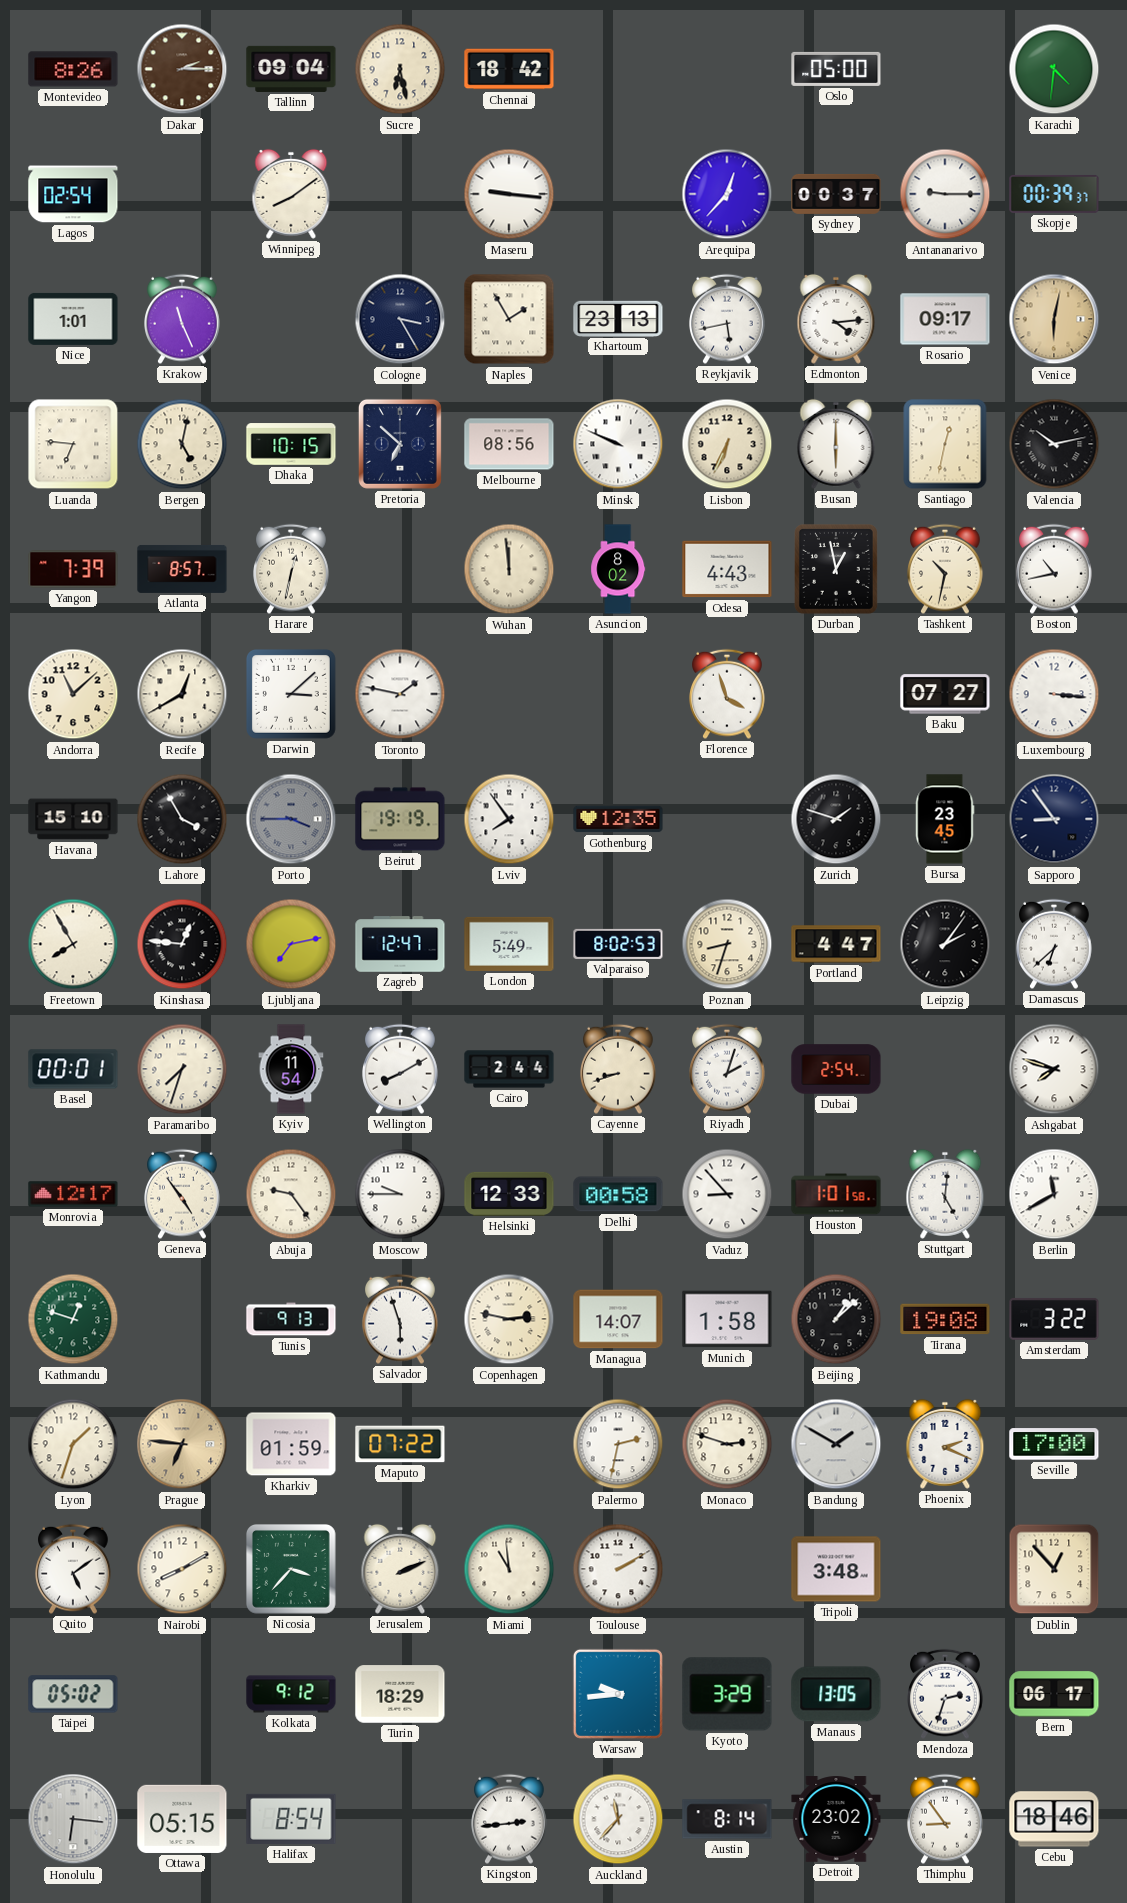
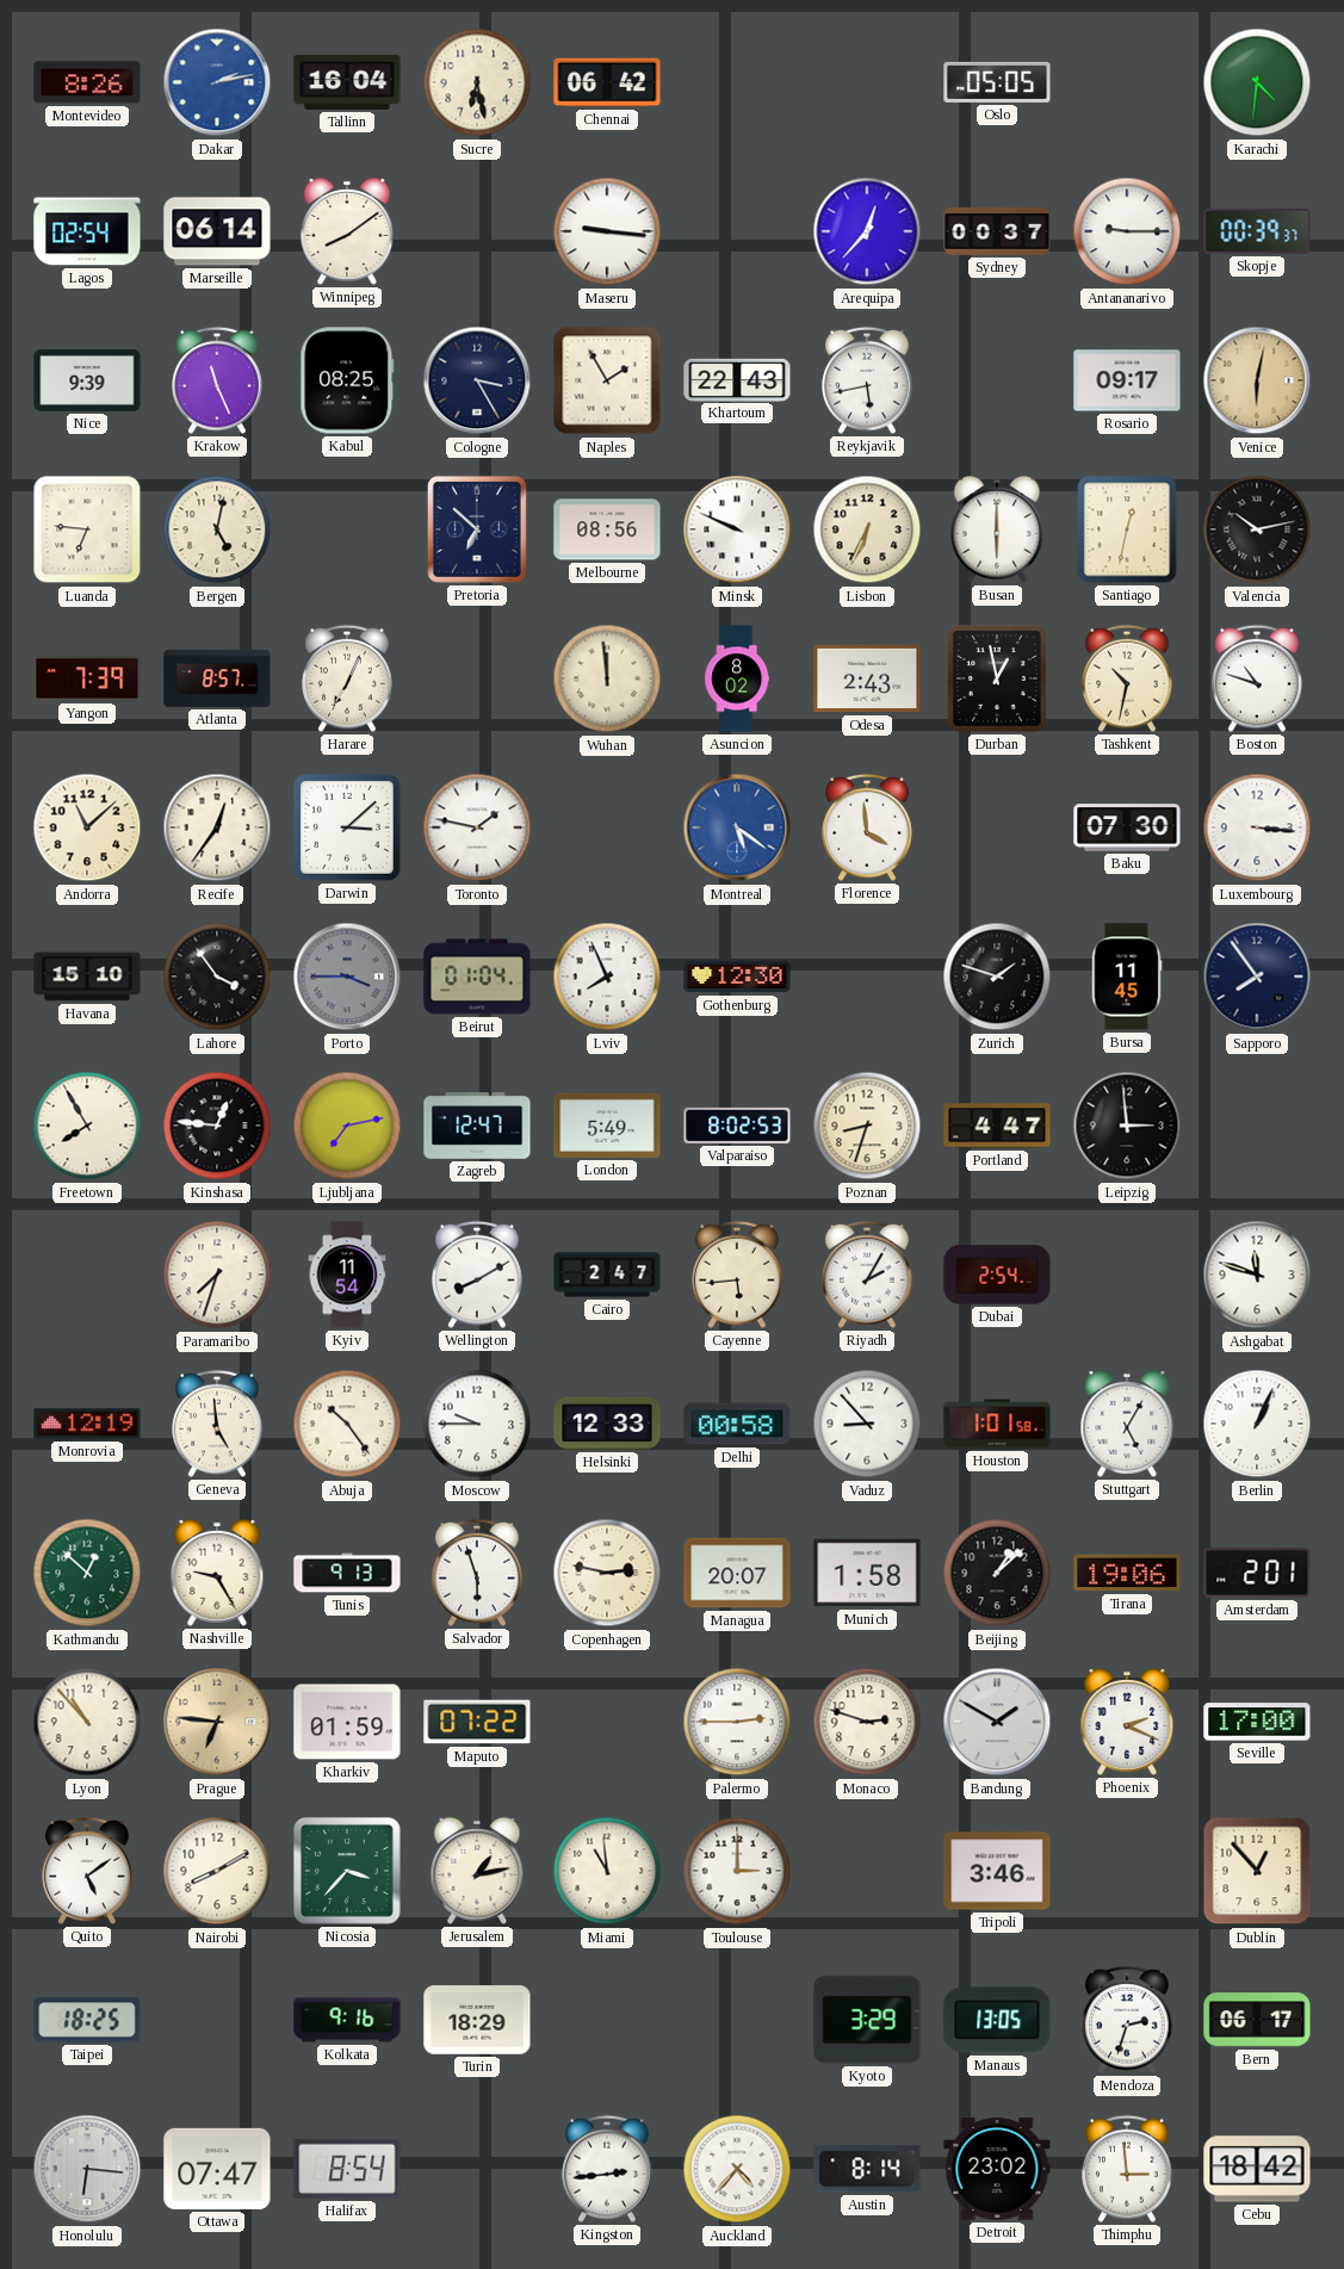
Dakar: 2:15 -> 2:13 (217, 82)
Dakar dial: brown -> blue (217, 82)
Tallinn: 09:04 -> 16:04 (347, 82)
Chennai: 18:42 -> 06:42 (607, 82)
Oslo: 05:00 -> 05:05 (997, 82)
Marseille: none -> 06:14 (217, 231)
Nice: 1:01 -> 9:39 (87, 380)
Kabul: none -> 08:25 (347, 380)
Khartoum: 23:13 -> 22:43 (737, 379)
Edmonton: 4:14 -> none (836, 319)
Dhaka: 10:15 -> none (291, 444)
Harare: 12:32 -> 7:04 (348, 678)
Odesa: 4:43 -> 2:43 (867, 678)
Boston: 10:43 -> 10:48 (1258, 678)
Recife: 12:40 -> 12:36 (217, 827)
Montreal: none -> 5:21 (737, 827)
Florence: 3:57 -> 3:59 (868, 827)
Baku: 07:27 -> 07:30 (1127, 827)
Lahore: 3:55 -> 3:54 (217, 977)
Beirut: 19:19 -> 01:04 (477, 977)
Lviv: 7:54 -> 7:56 (607, 977)
Gothenburg: 12:35 -> 12:30 (737, 977)
Bursa: 23:45 -> 11:45 (1127, 977)
Sapporo: 8:54 -> 7:54 (1257, 977)
Leipzig: 2:06 -> 2:59 (1127, 1126)
Damascus: 6:38 -> none (1055, 944)
Basel: 00:01 -> none (73, 1069)
Cairo: 2:44 -> 2:47 (607, 1275)
Cayenne: 8:42 -> 5:44 (738, 1275)
Riyadh: 2:03 -> 2:05 (868, 1275)
Ashgabat: 7:48 -> 11:48 (1257, 1275)
Monrovia: 12:17 -> 12:19 (87, 1424)
Geneva: 4:54 -> 4:59 (218, 1424)
Abuja: 9:24 -> 10:24 (347, 1424)
Stuttgart: 5:01 -> 5:05 (1127, 1424)
Berlin: 11:40 -> 1:04 (1257, 1424)
Kathmandu: 12:48 -> 12:52 (87, 1573)
Nashville: none -> 9:25 (217, 1573)
Managua: 14:07 -> 20:07 (737, 1573)
Tirana: 19:08 -> 19:06 (1127, 1573)
Amsterdam: 3:22 -> 2:01 (1257, 1573)
Lyon: 1:33 -> 10:53 (87, 1722)
Palermo: 2:32 -> 2:45 (737, 1722)
Jerusalem: 2:11 -> 1:13 (477, 1871)
Toulouse: 2:10 -> 3:00 (737, 1871)
Tripoli: 3:48 -> 3:46 (997, 1871)
Taipei: 05:02 -> 18:25 (87, 2020)
Kolkata: 9:12 -> 9:16 (347, 2020)
Warsaw: 9:44 -> none (618, 1694)
Ottawa: 05:15 -> 07:47 (217, 2169)
Auckland: 11:37 -> 4:37 (737, 2169)
Thimphu: 8:54 -> 2:59 (1128, 2169)
Cebu: 18:46 -> 18:42 (1257, 2169)
